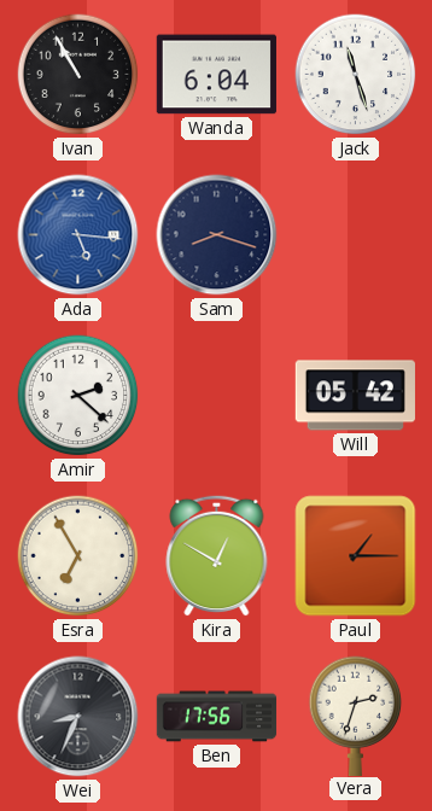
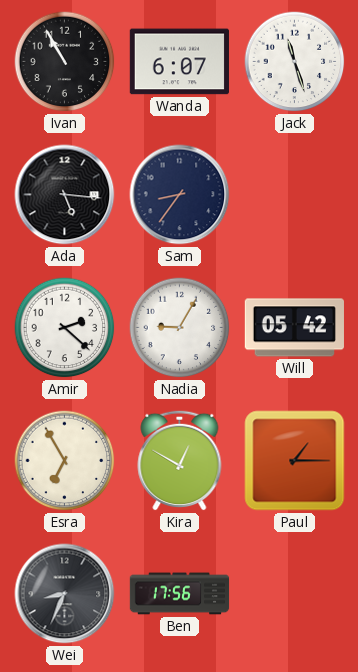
Wanda: 6:04 -> 6:07 (179, 62)
Ada dial: blue -> black (65, 195)
Sam: 8:18 -> 8:36 (180, 195)
Nadia: none -> 9:05 (180, 328)
Vera: 2:33 -> none (356, 716)
